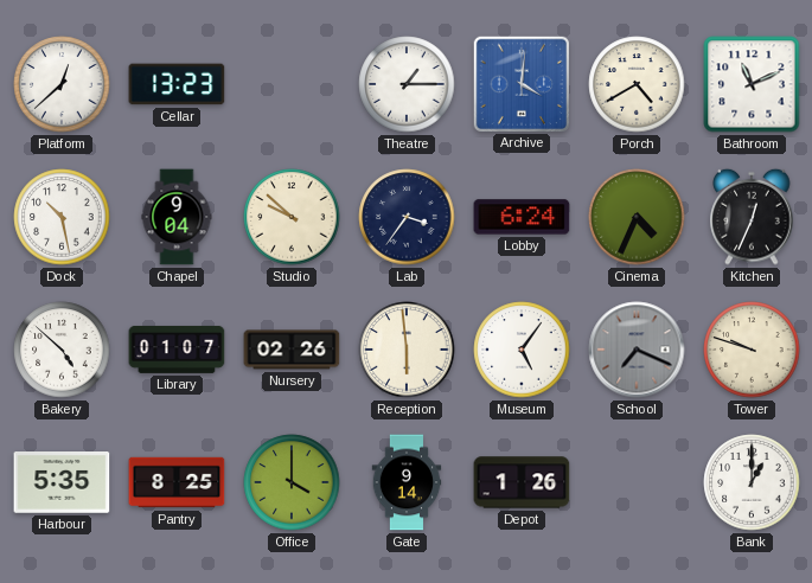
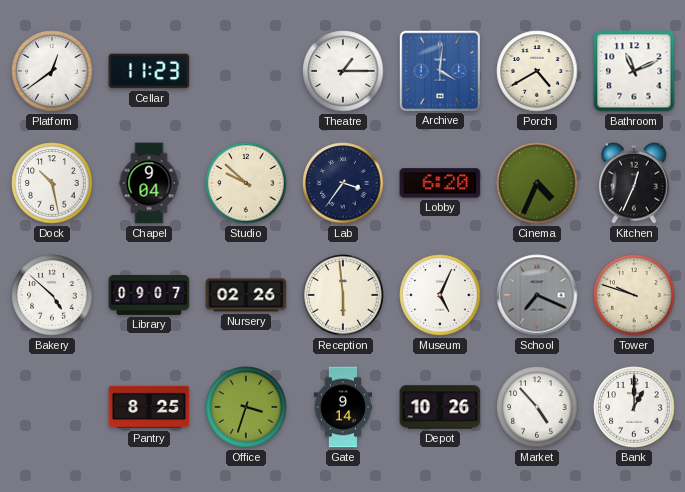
Platform: 12:38 -> 12:39 (52, 71)
Cellar: 13:23 -> 11:23 (149, 71)
Lobby: 6:24 -> 6:20 (440, 183)
Library: 01:07 -> 09:07 (149, 295)
Museum: 5:06 -> 5:04 (440, 295)
Harbour: 5:35 -> none (62, 483)
Office: 4:00 -> 3:33 (246, 407)
Depot: 1:26 -> 10:26 (440, 407)
Market: none -> 4:53 (537, 407)
